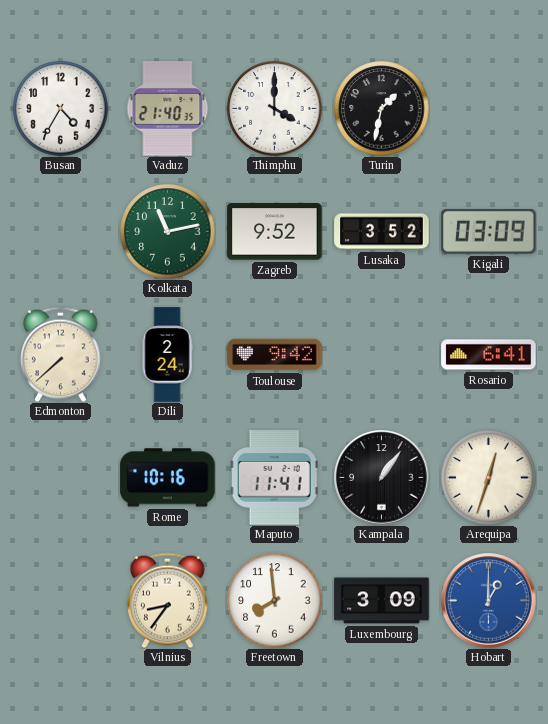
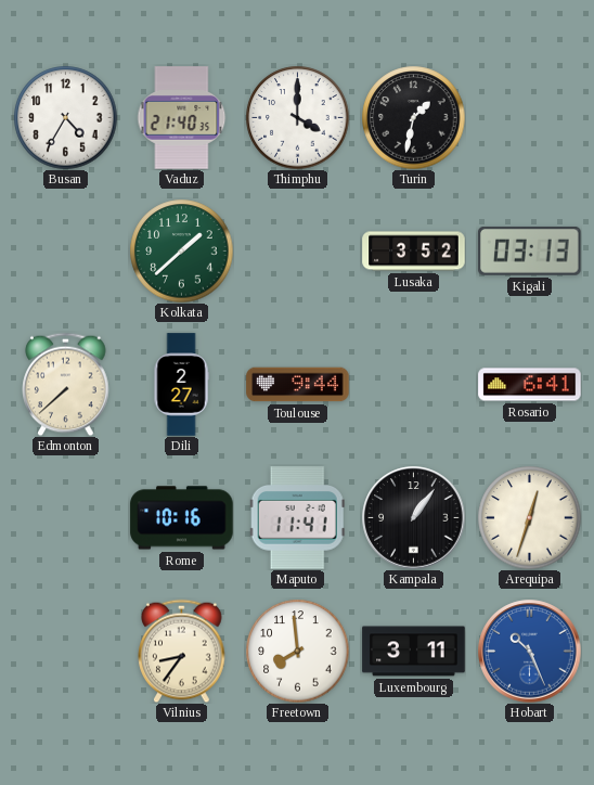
Kolkata: 11:13 -> 1:38 (181, 250)
Zagreb: 9:52 -> none (275, 232)
Kigali: 03:09 -> 03:13 (530, 250)
Dili: 2:24 -> 2:27 (181, 385)
Toulouse: 9:42 -> 9:44 (298, 385)
Luxembourg: 3:09 -> 3:11 (414, 652)
Hobart: 1:00 -> 10:26 (530, 652)
